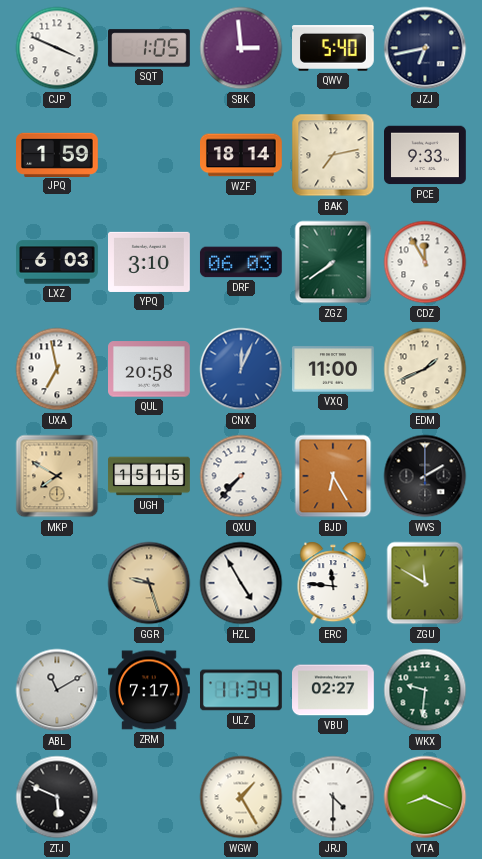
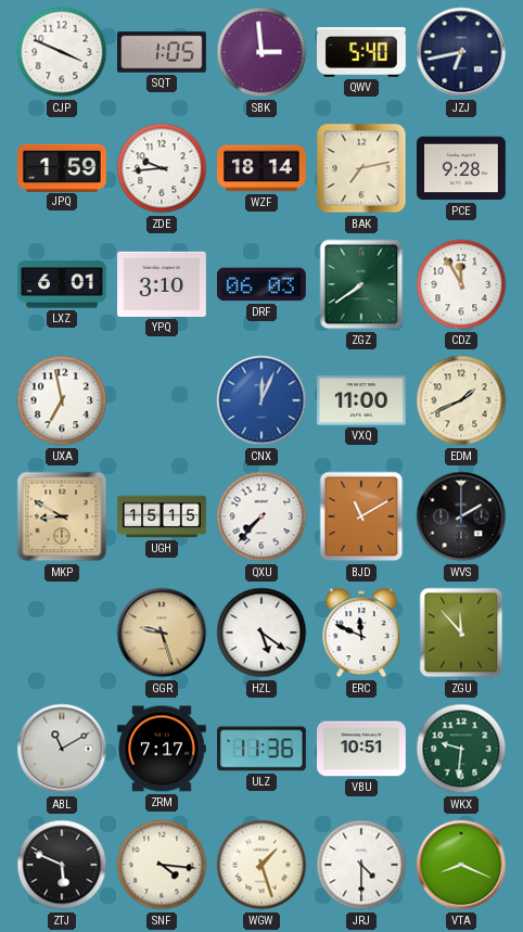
ZDE: none -> 9:44 (162, 168)
PCE: 9:33 -> 9:28 (462, 168)
LXZ: 6:03 -> 6:01 (63, 284)
QUL: 20:58 -> none (150, 369)
MKP: 7:50 -> 8:50 (62, 516)
BJD: 6:25 -> 11:10 (361, 516)
HZL: 4:55 -> 5:21 (261, 633)
ERC: 11:46 -> 11:49 (361, 633)
ZGU: 11:50 -> 11:53 (461, 633)
ULZ: 11:34 -> 11:36 (263, 749)
VBU: 02:27 -> 10:51 (362, 749)
SNF: none -> 4:16 (162, 865)
WGW: 1:25 -> 1:27 (261, 865)
